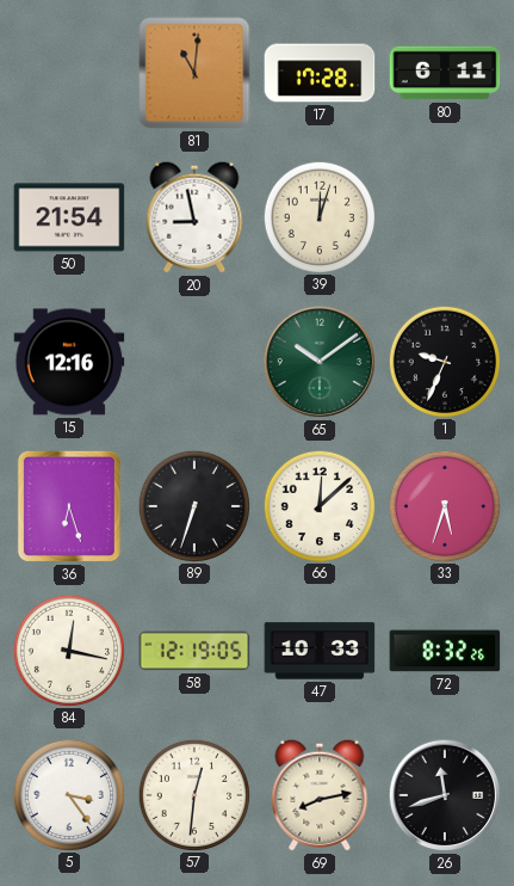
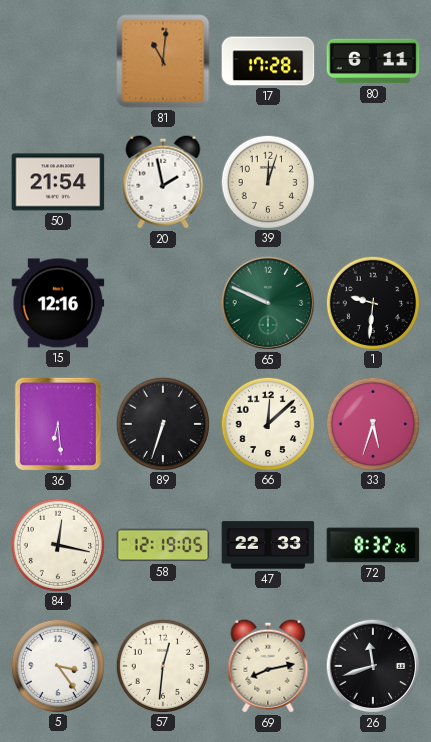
20: 8:58 -> 1:58 (163, 182)
65: 10:09 -> 9:49 (268, 303)
1: 9:34 -> 9:31 (372, 302)
36: 6:27 -> 6:29 (58, 424)
47: 10:33 -> 22:33 (268, 545)
